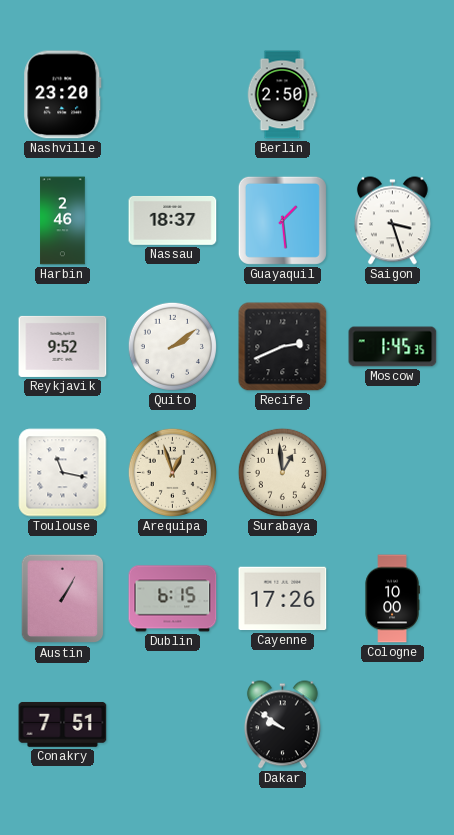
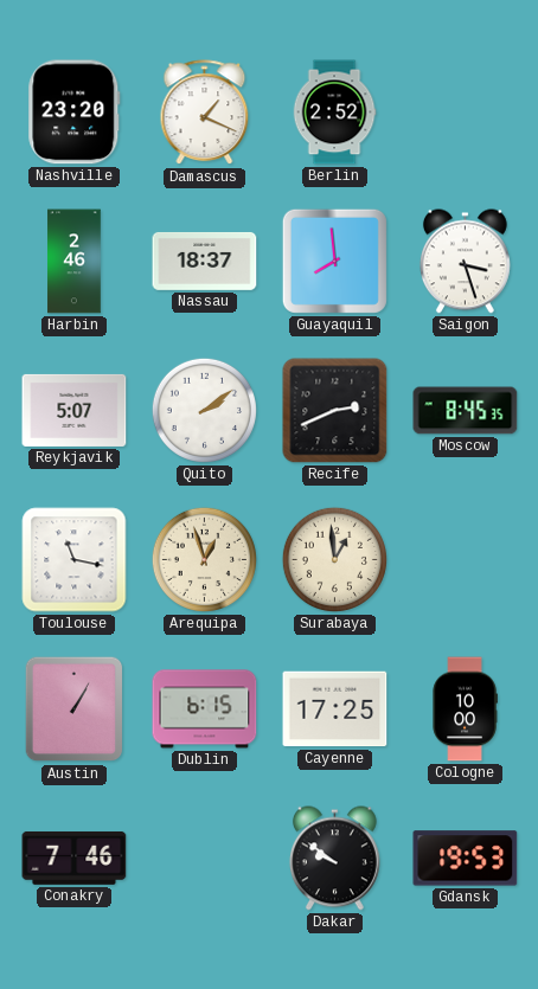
Damascus: none -> 1:19 (205, 113)
Berlin: 2:50 -> 2:52 (334, 113)
Guayaquil: 1:29 -> 7:59 (334, 261)
Reykjavik: 9:52 -> 5:07 (75, 410)
Moscow: 1:45 -> 8:45 (466, 411)
Cayenne: 17:26 -> 17:25 (335, 709)
Conakry: 7:51 -> 7:46 (75, 858)
Gdansk: none -> 19:53 (466, 859)
